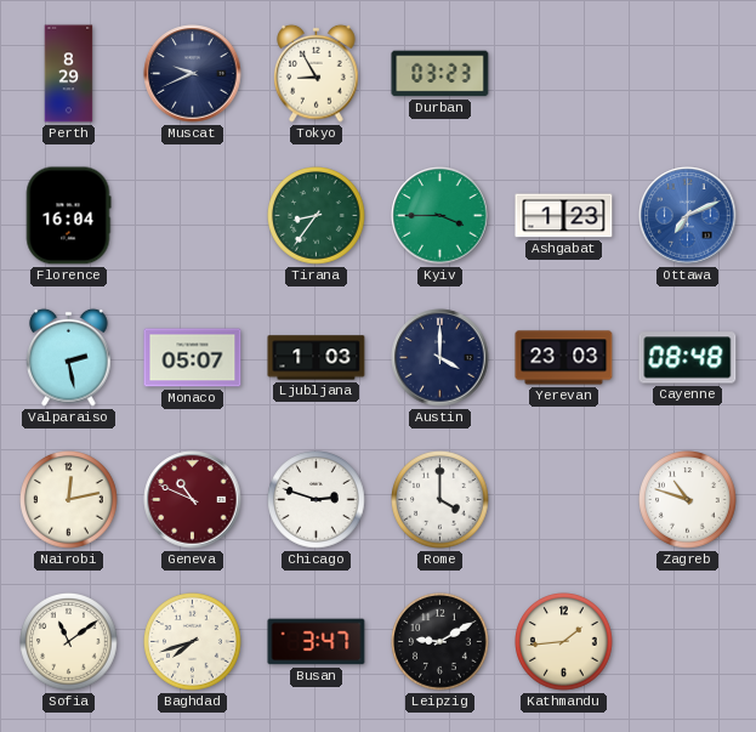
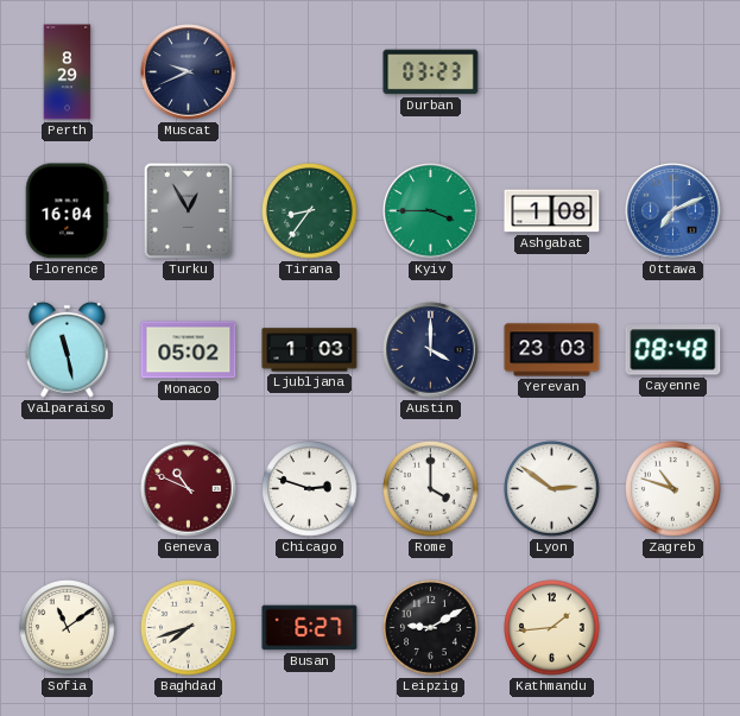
Tokyo: 8:55 -> none (317, 73)
Turku: none -> 12:55 (188, 210)
Ashgabat: 1:23 -> 1:08 (552, 211)
Valparaiso: 2:28 -> 11:28 (68, 349)
Monaco: 05:07 -> 05:02 (189, 350)
Nairobi: 12:13 -> none (69, 500)
Lyon: none -> 2:51 (552, 489)
Busan: 3:47 -> 6:27 (310, 628)
